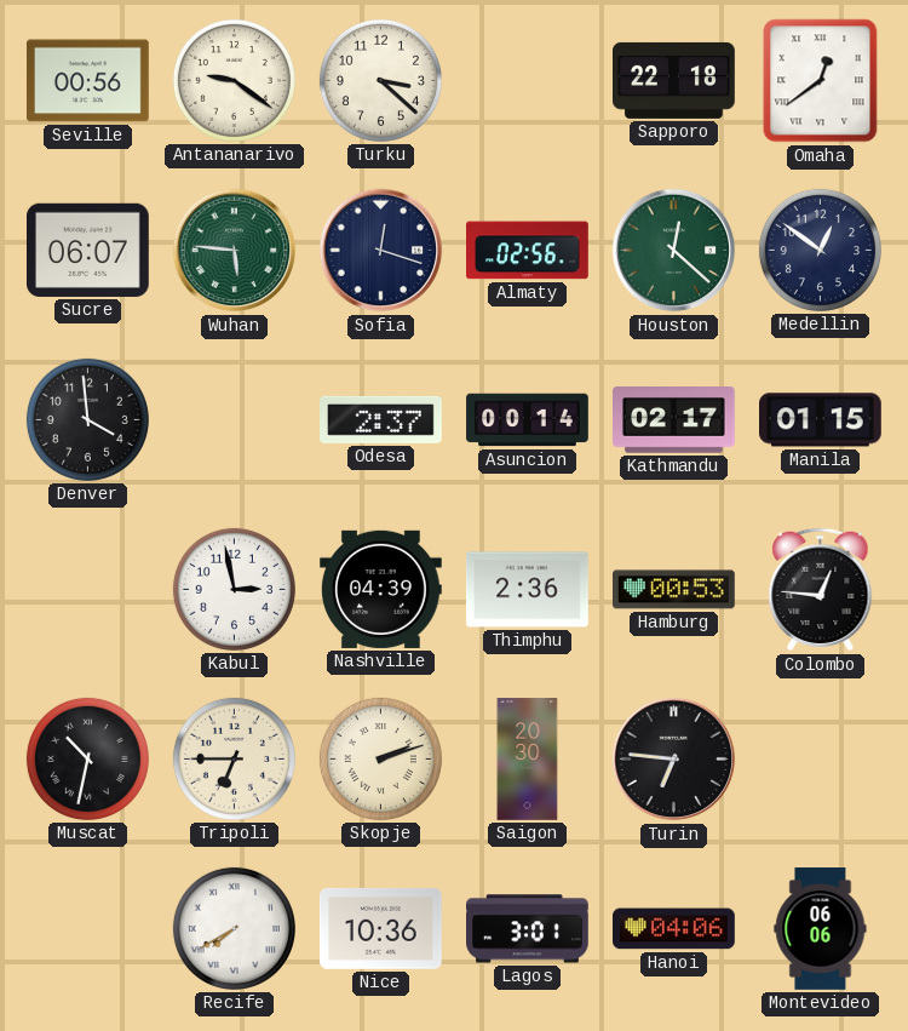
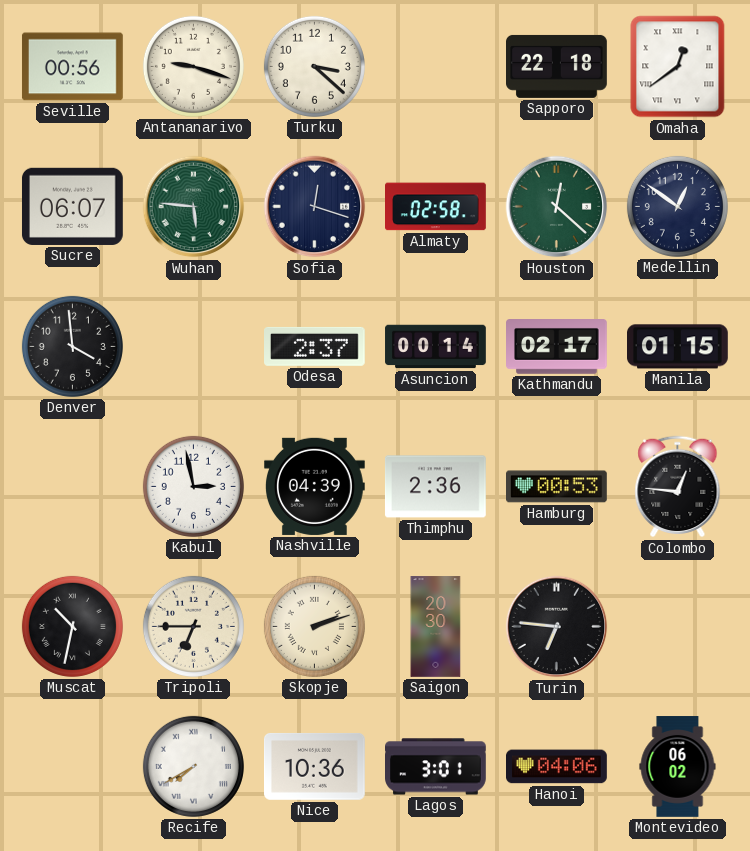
Antananarivo: 9:21 -> 9:18 (193, 66)
Almaty: 02:56 -> 02:58 (436, 207)
Montevideo: 06:06 -> 06:02 (678, 767)
